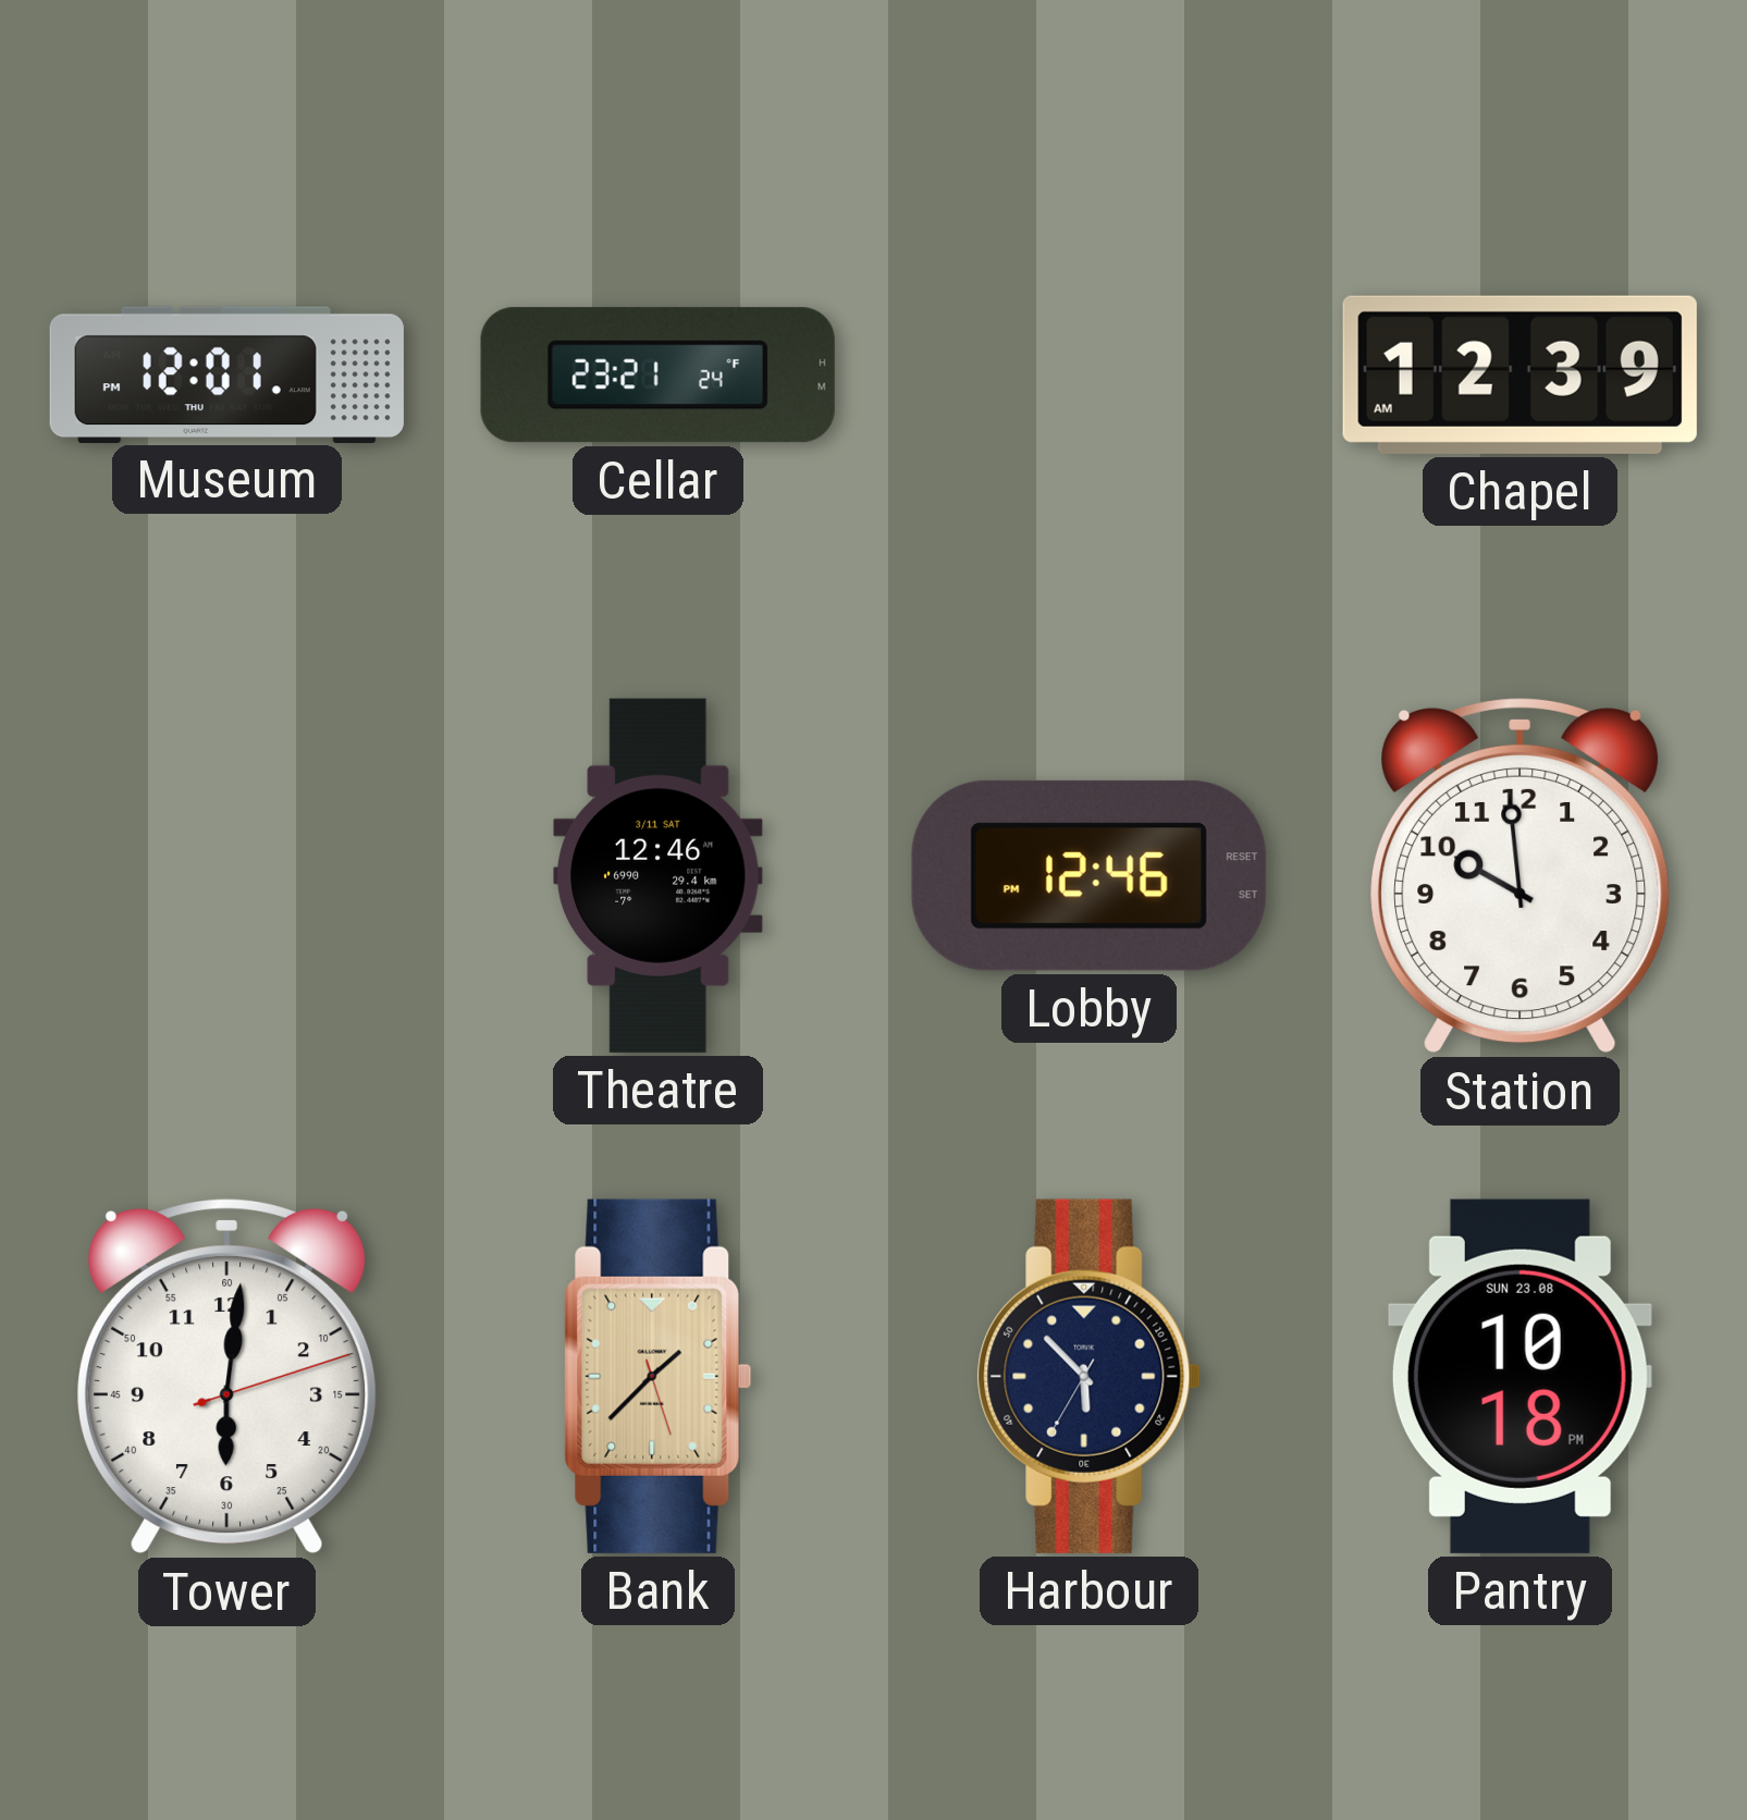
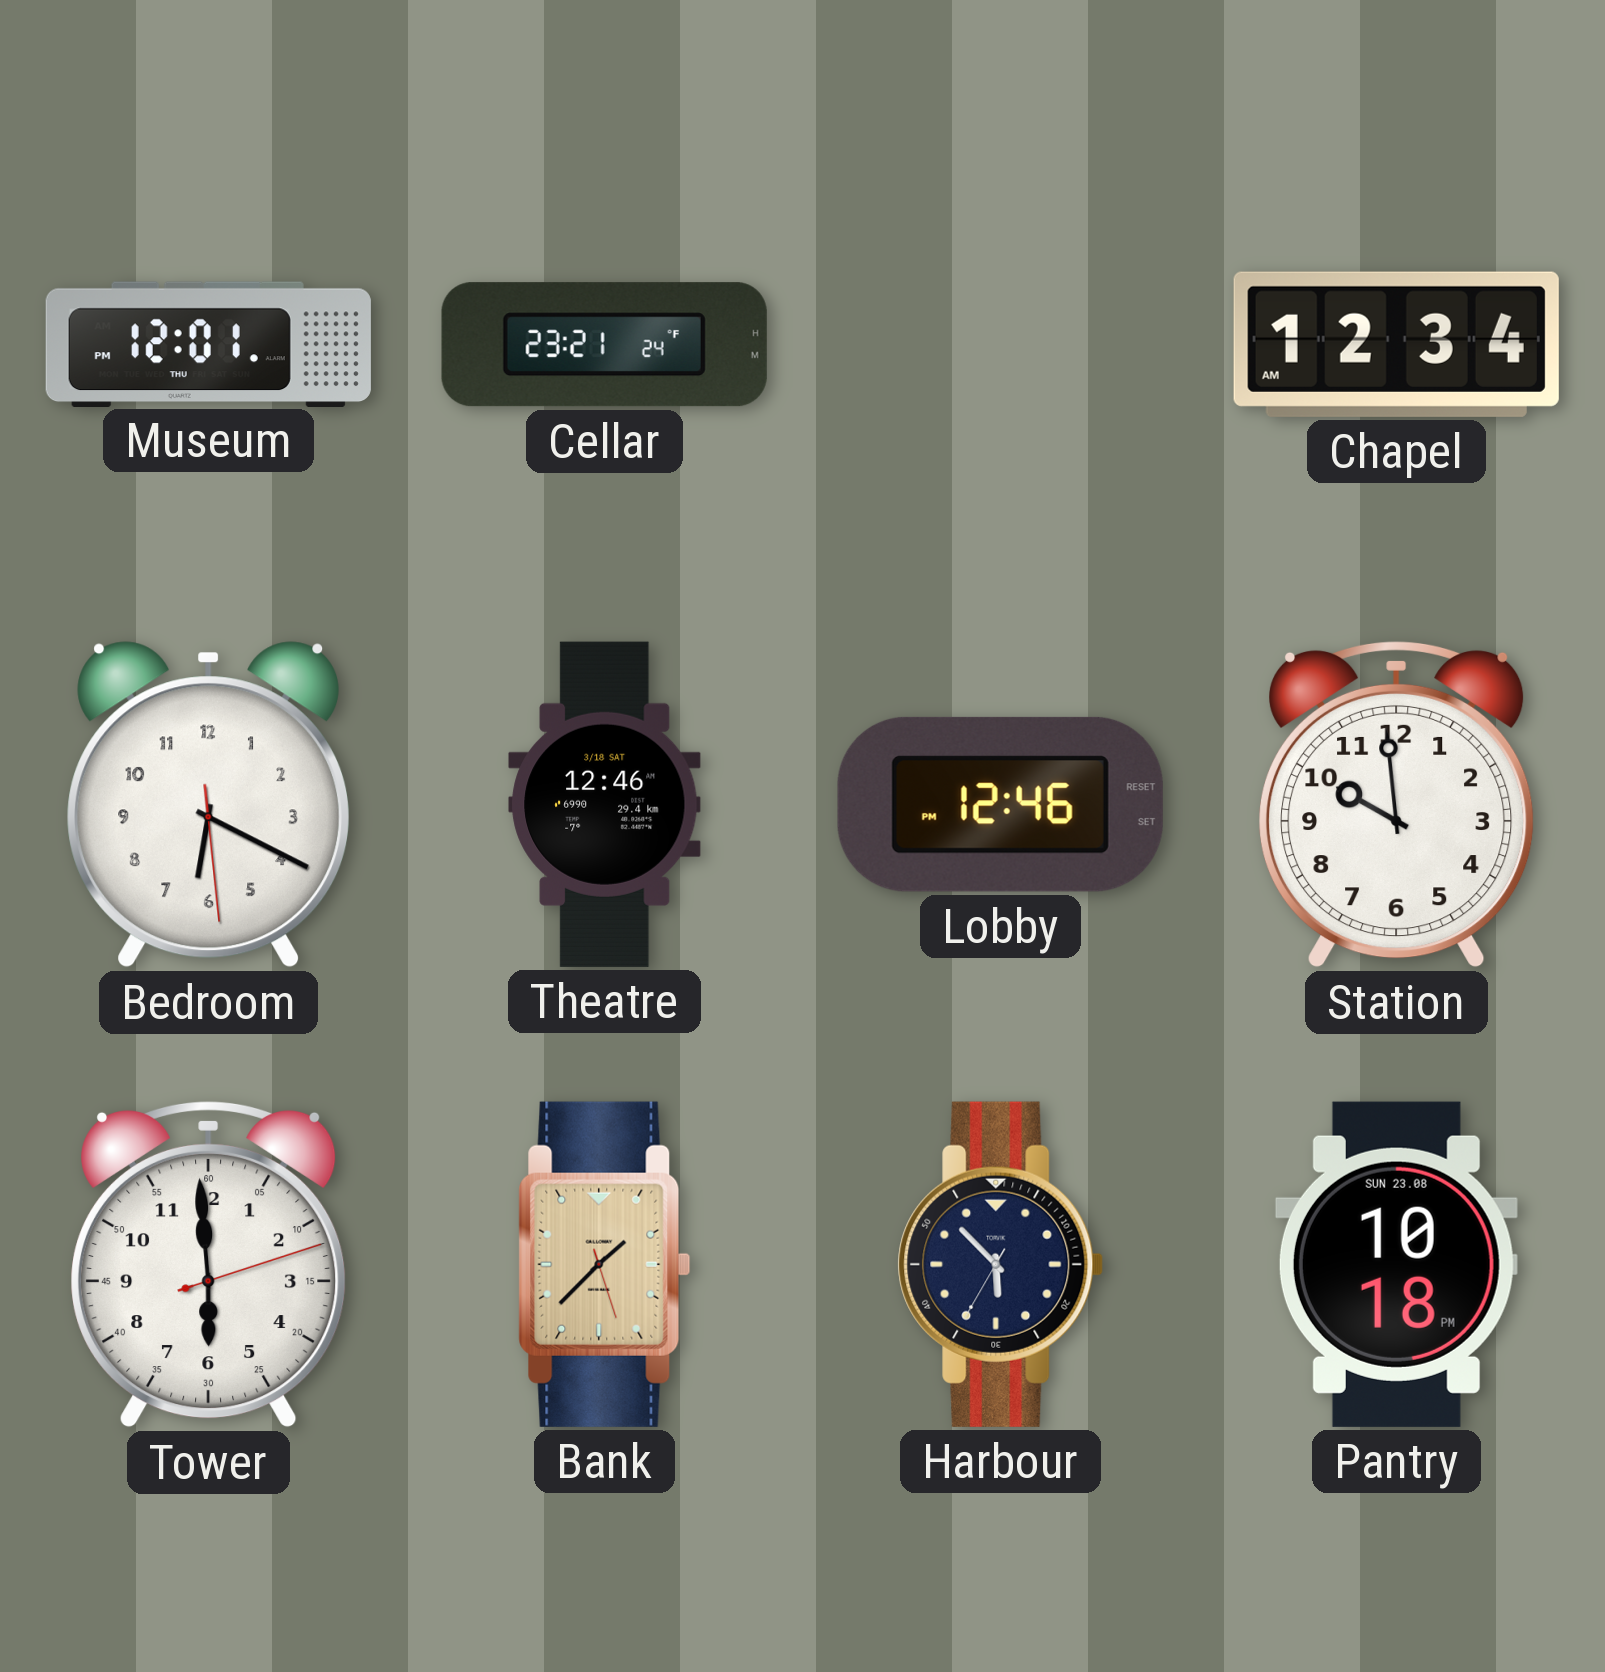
Chapel: 12:39 -> 12:34 (1396, 344)
Bedroom: none -> 6:19 (209, 805)
Theatre date: 3/11 SAT -> 3/18 SAT (605, 804)
Tower: 6:01 -> 5:59 (209, 1264)
